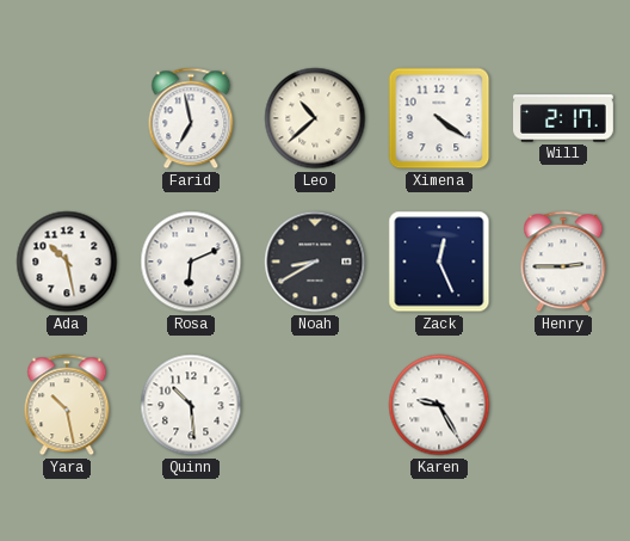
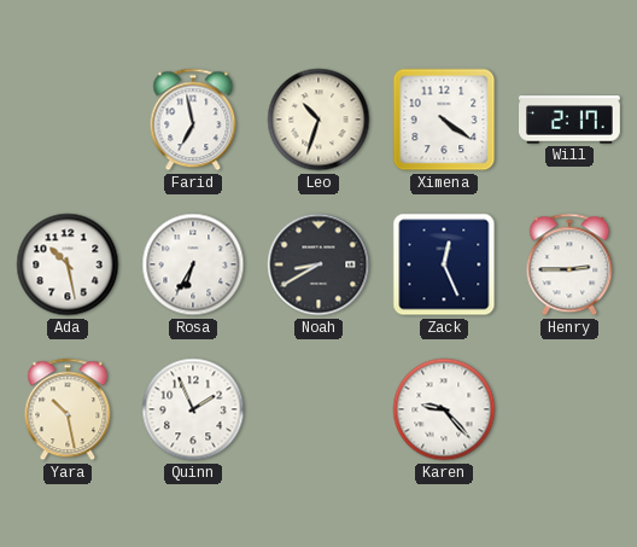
Leo: 10:38 -> 10:33 (318, 120)
Rosa: 6:11 -> 6:35 (193, 264)
Quinn: 10:29 -> 1:56 (193, 409)
Karen: 9:25 -> 9:23 (444, 409)
